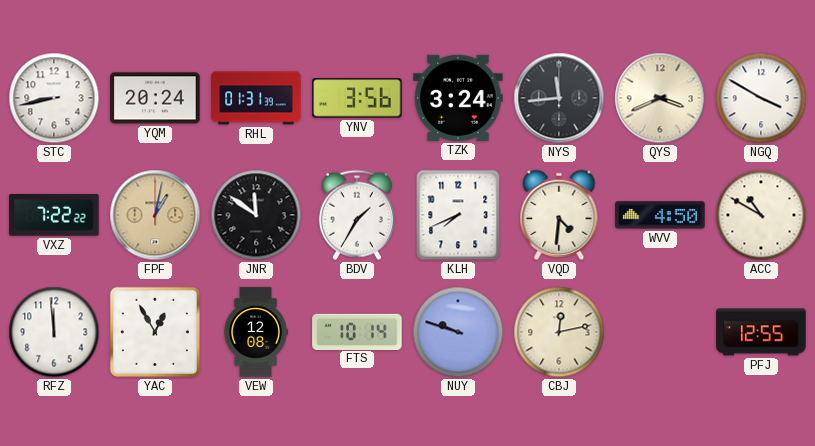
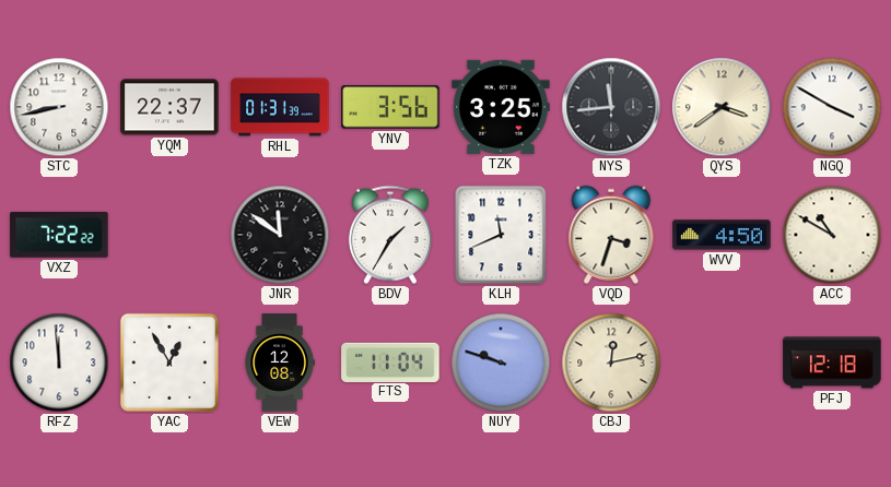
YQM: 20:24 -> 22:37 (169, 107)
TZK: 3:24 -> 3:25 (501, 107)
QYS: 3:41 -> 3:39 (722, 107)
FPF: 1:02 -> none (155, 215)
KLH: 7:41 -> 11:41 (501, 235)
VQD: 4:31 -> 3:33 (611, 235)
FTS: 10:14 -> 11:04 (390, 361)
PFJ: 12:55 -> 12:18 (832, 363)
